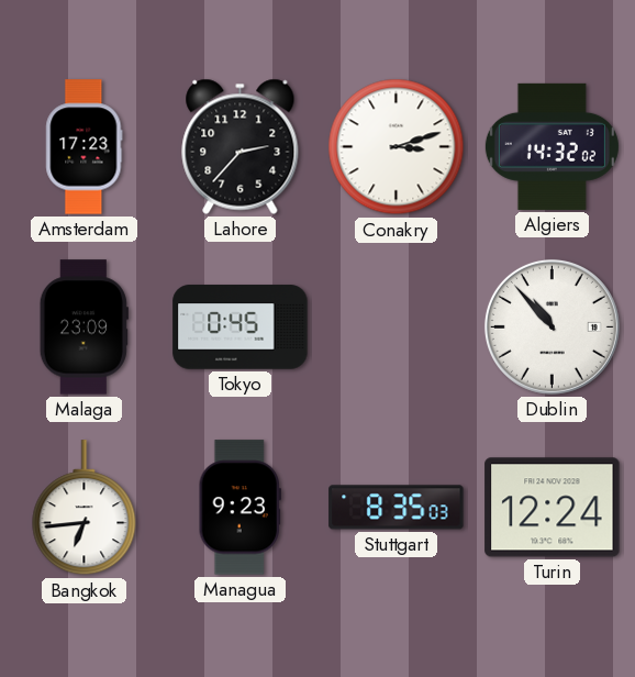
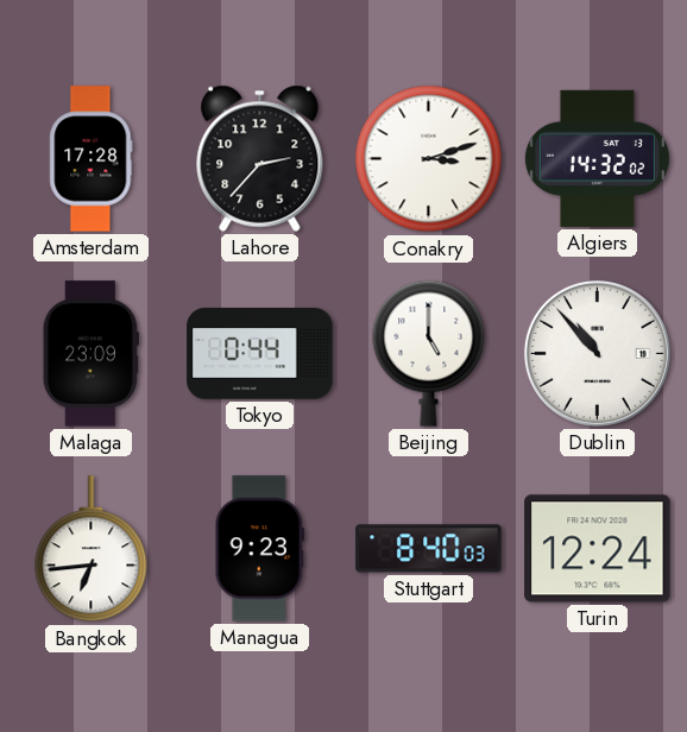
Amsterdam: 17:23 -> 17:28 (92, 159)
Tokyo: 0:45 -> 0:44 (260, 354)
Beijing: none -> 5:00 (429, 353)
Stuttgart: 8:35 -> 8:40 (429, 549)
